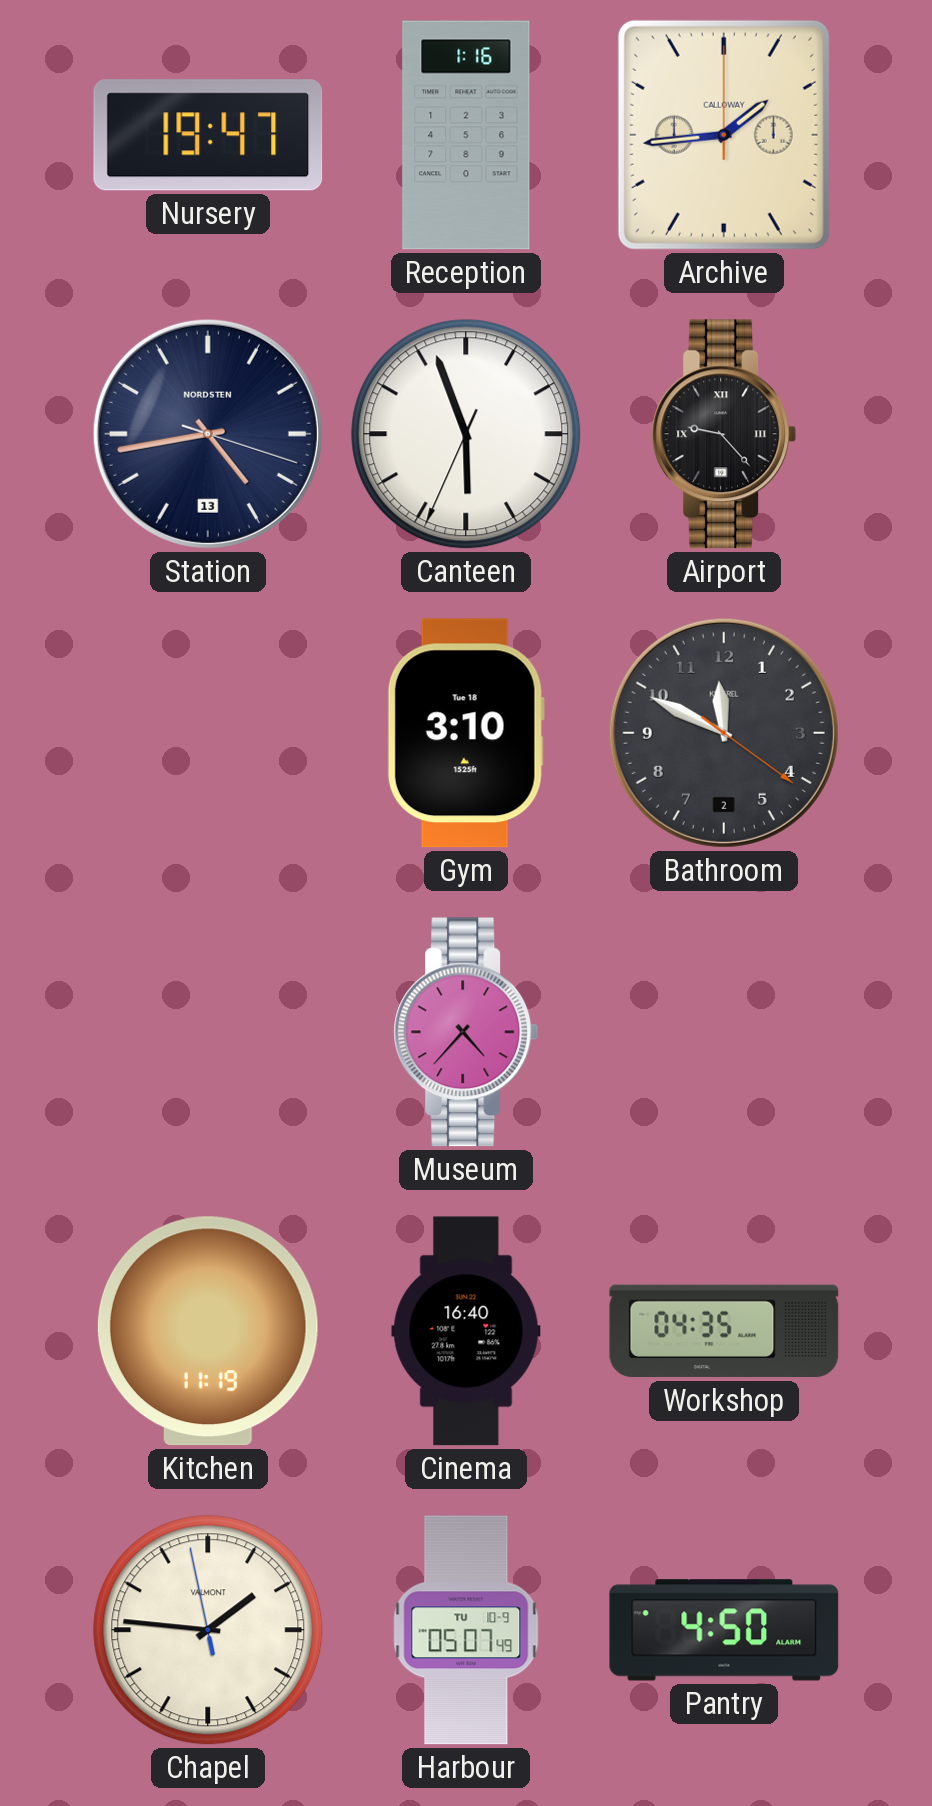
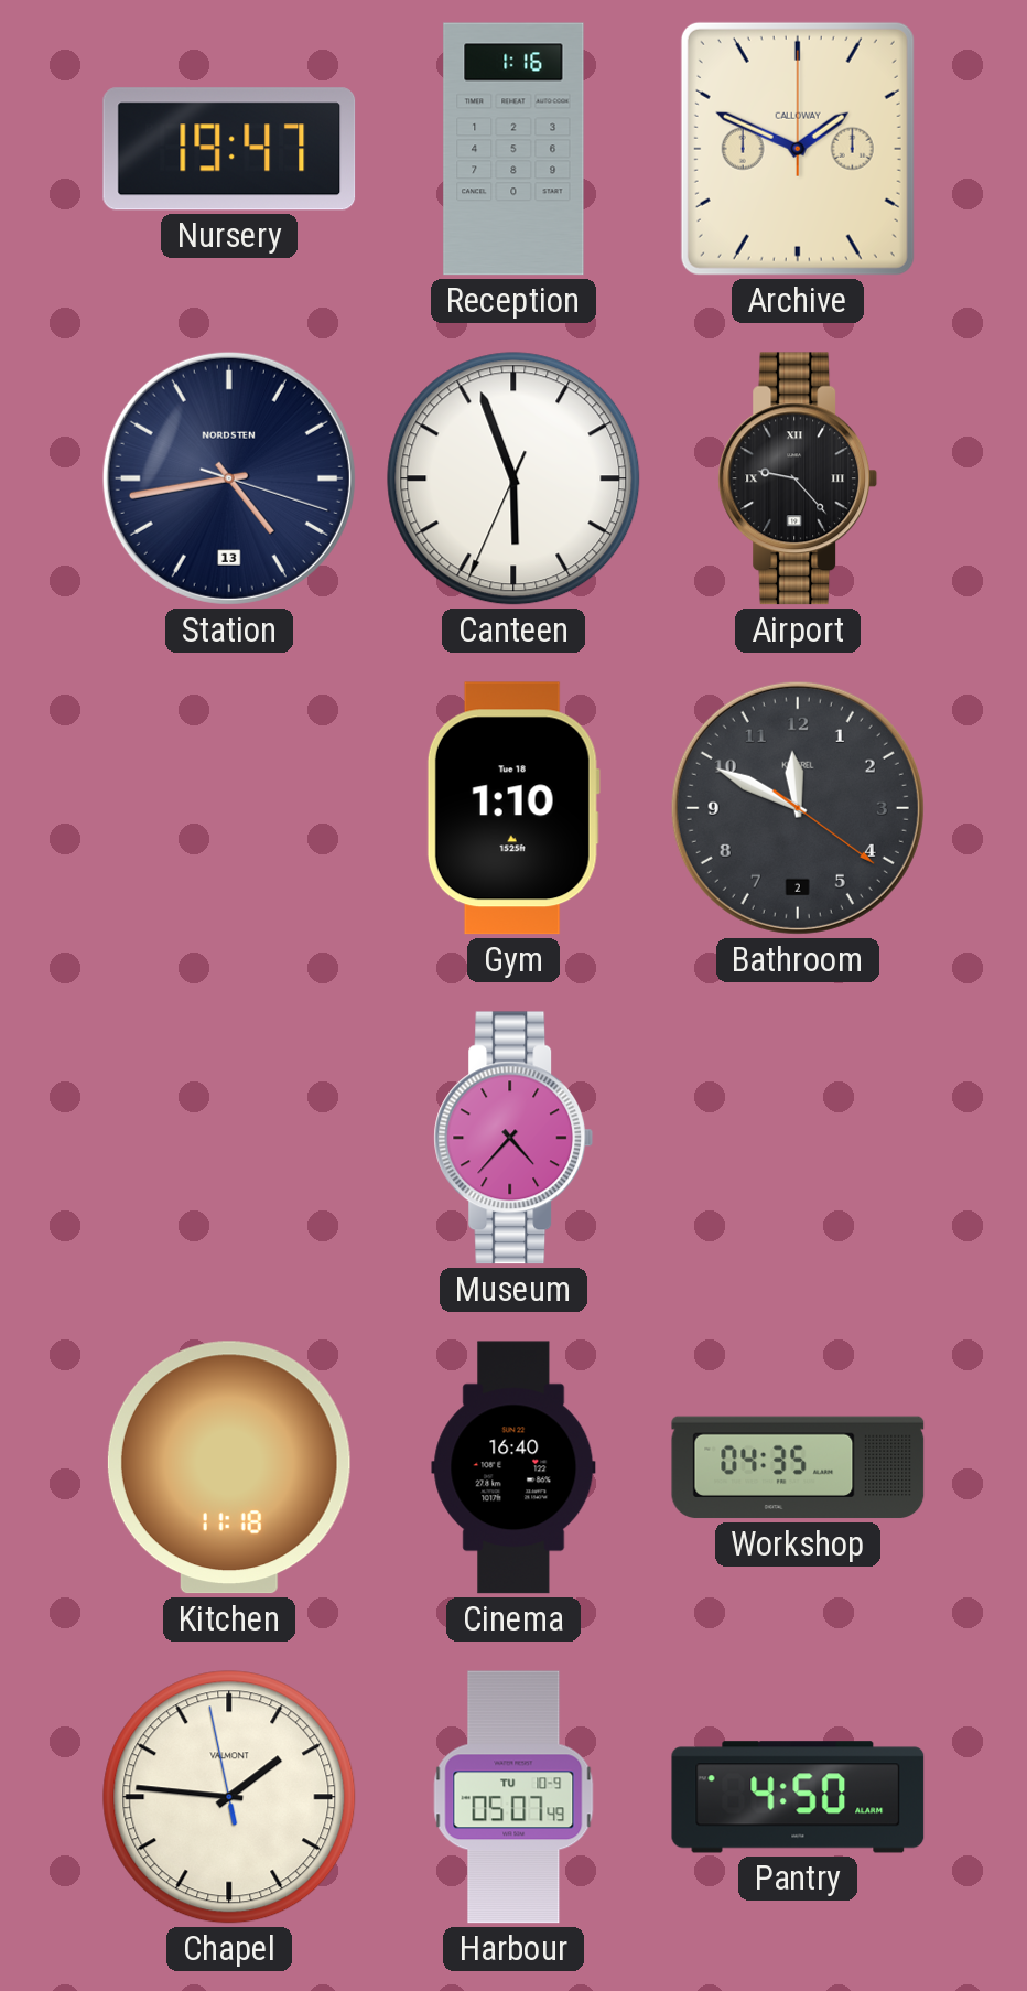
Archive: 1:44 -> 1:49 (798, 149)
Gym: 3:10 -> 1:10 (513, 808)
Kitchen: 11:19 -> 11:18 (229, 1467)
